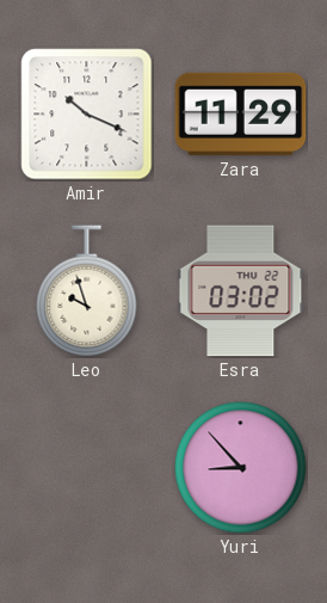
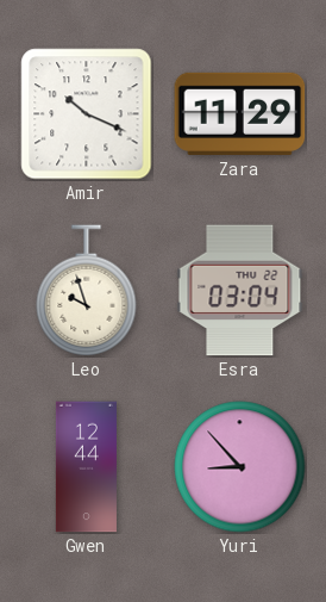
Esra: 03:02 -> 03:04 (240, 291)
Gwen: none -> 12:44 (86, 467)
